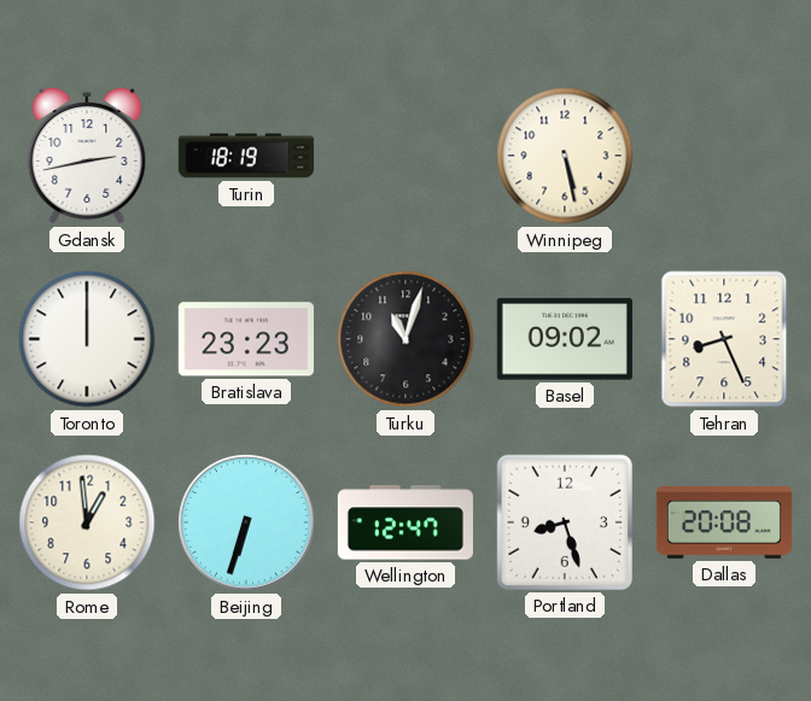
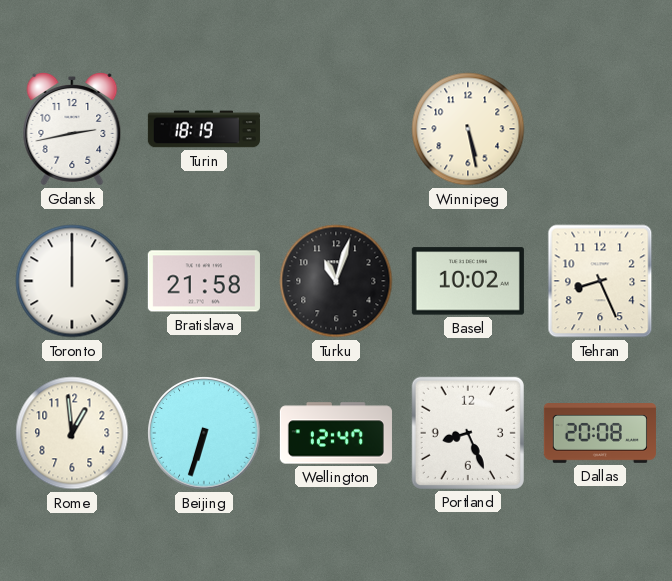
Bratislava: 23:23 -> 21:58 (204, 281)
Basel: 09:02 -> 10:02 (468, 281)
Portland: 8:27 -> 8:26 (468, 433)
